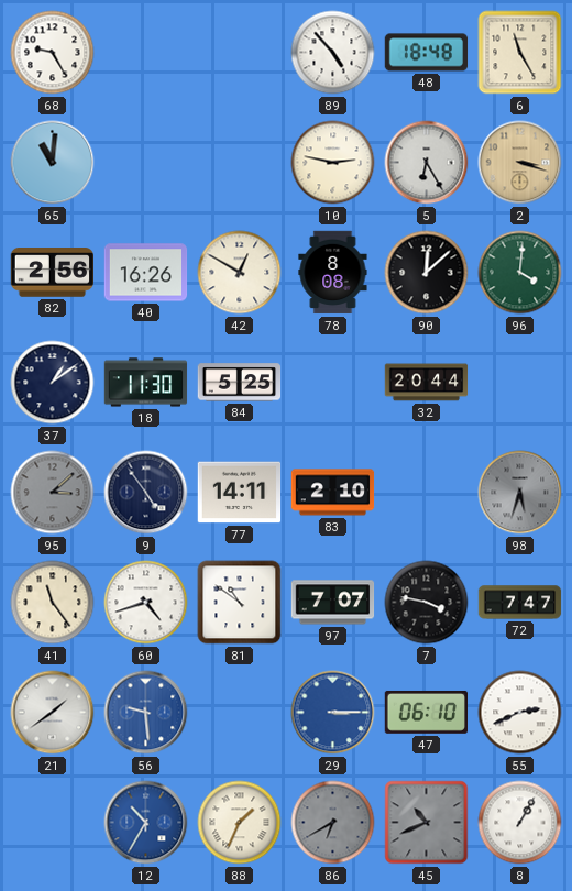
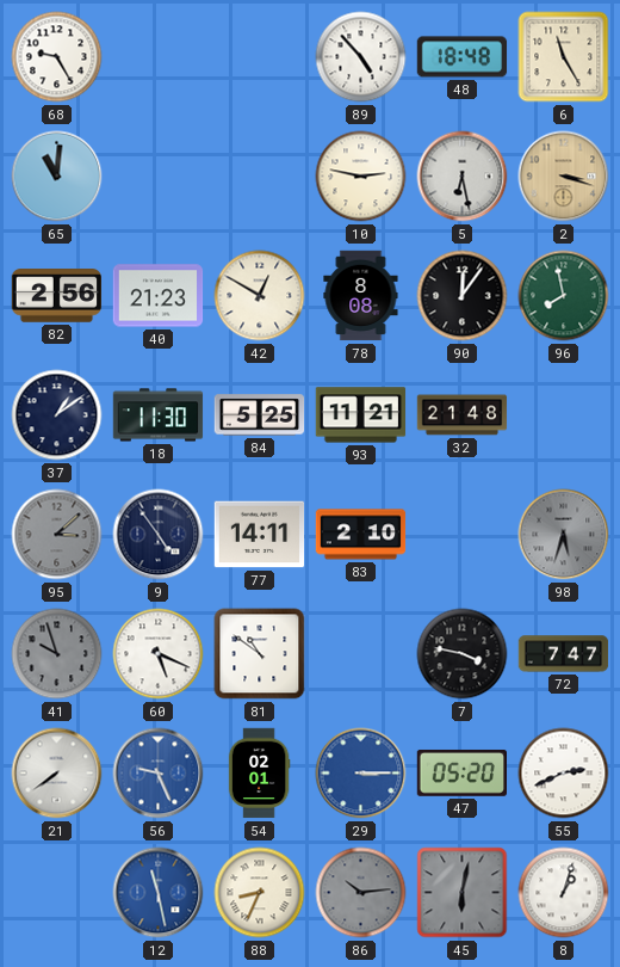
5: 6:25 -> 6:28 (463, 177)
40: 16:26 -> 21:23 (159, 296)
90: 12:08 -> 12:06 (463, 296)
96: 4:01 -> 7:58 (564, 296)
93: none -> 11:21 (361, 415)
32: 20:44 -> 21:48 (463, 415)
41: 11:24 -> 9:57 (57, 654)
41 dial: cream -> grey (57, 654)
60: 4:42 -> 5:19 (159, 654)
97: 7:07 -> none (333, 603)
21: 1:39 -> 7:39 (57, 774)
56: 9:29 -> 9:26 (159, 774)
54: none -> 02:01 (259, 774)
47: 06:10 -> 05:20 (461, 774)
12: 10:35 -> 11:28 (159, 893)
88: 1:34 -> 8:34 (260, 893)
86: 6:40 -> 10:14 (361, 893)
45: 10:41 -> 6:02 (463, 893)
8: 1:05 -> 1:03 (564, 893)
